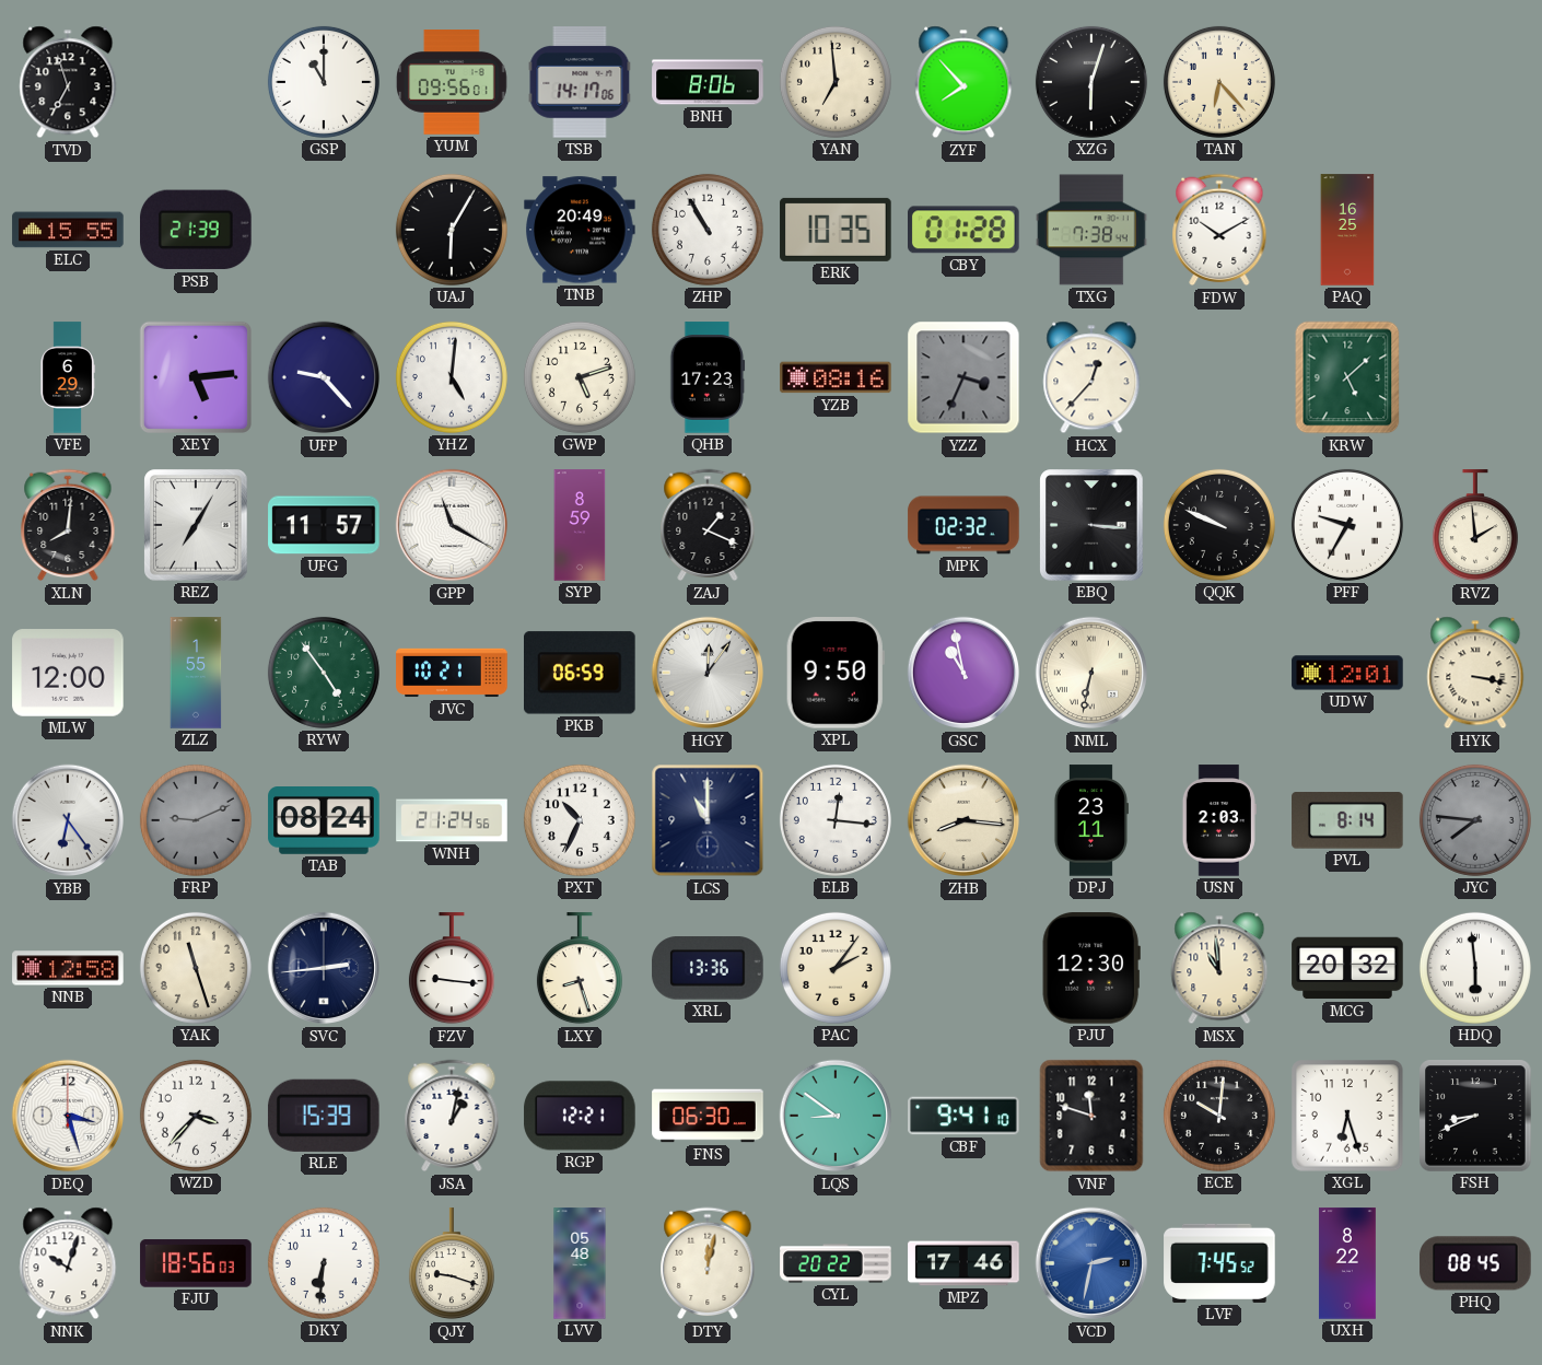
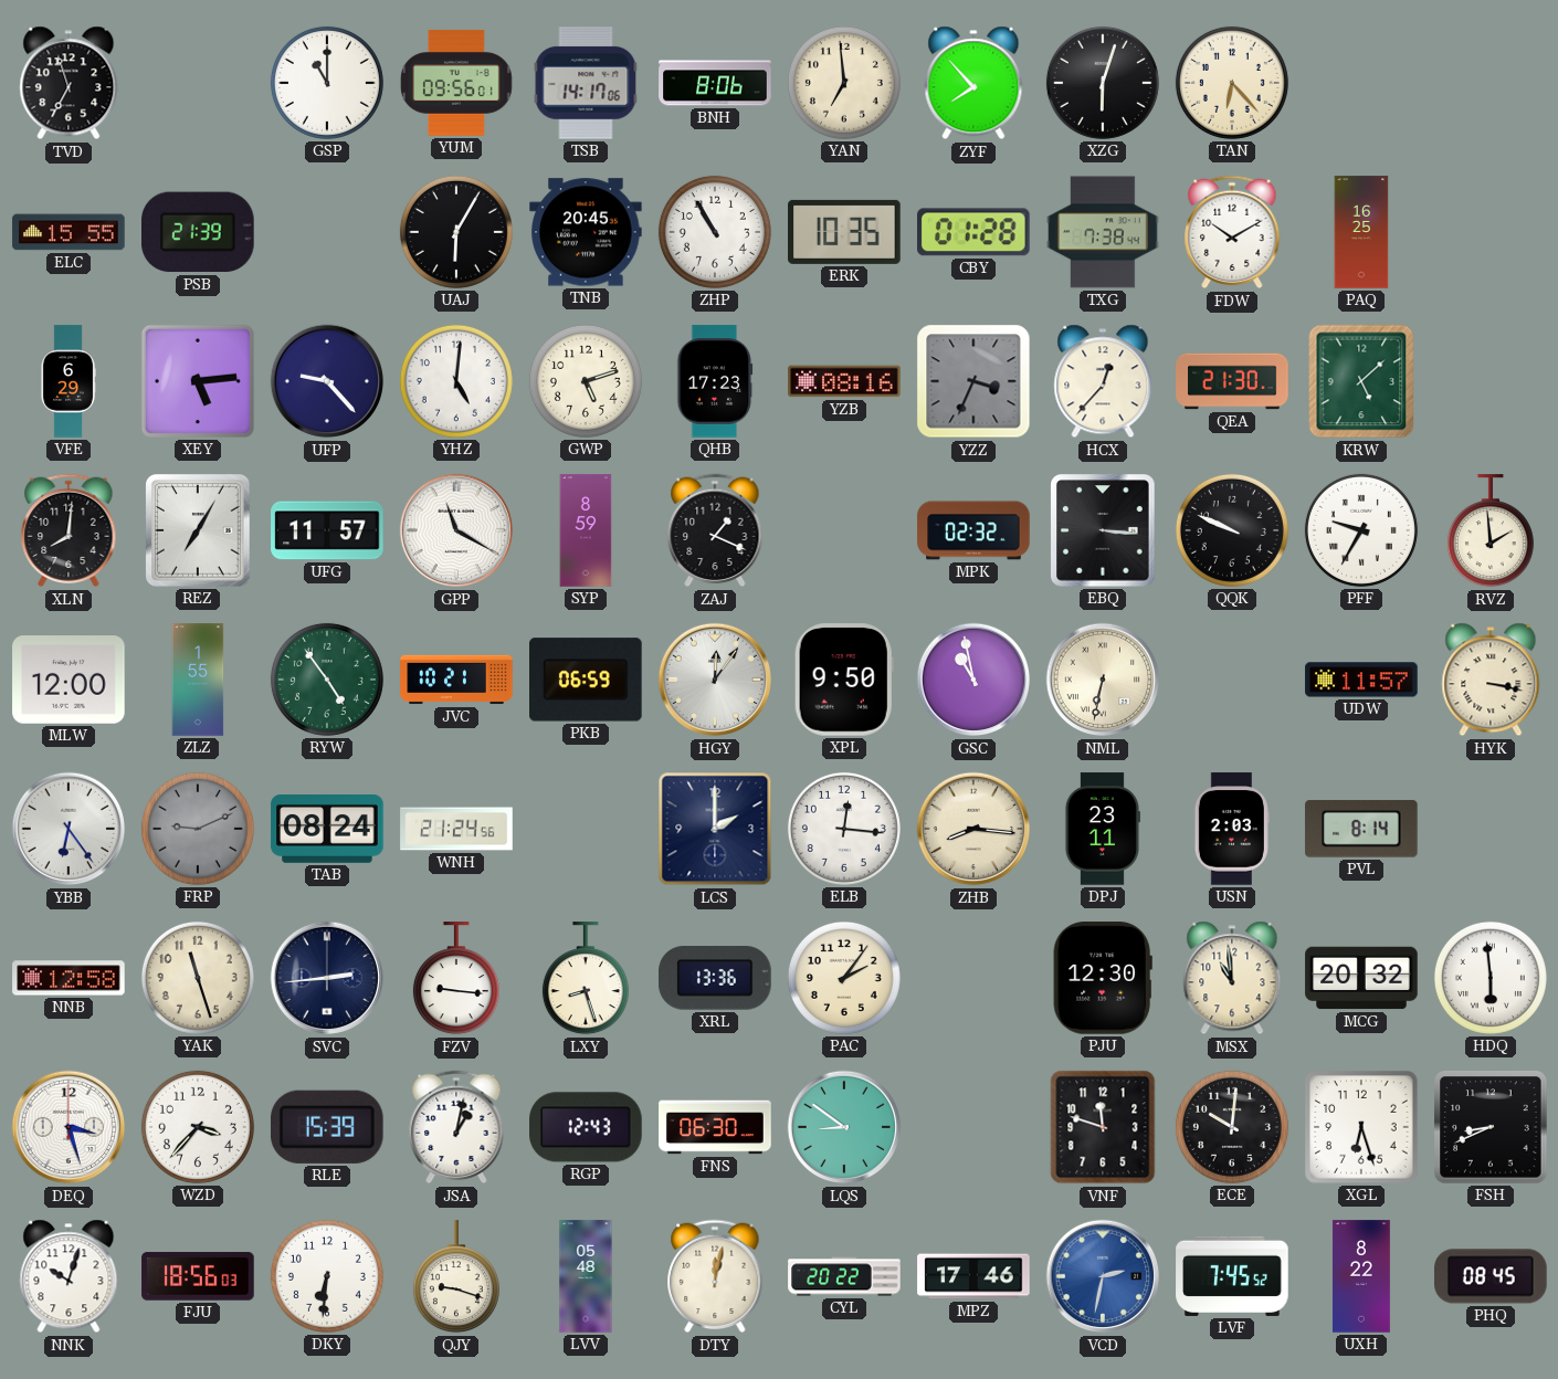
TNB: 20:49 -> 20:45 (586, 232)
QEA: none -> 21:30 (1232, 381)
UDW: 12:01 -> 11:57 (1361, 680)
PXT: 10:34 -> none (580, 820)
LCS: 11:00 -> 2:00 (715, 829)
JYC: 7:46 -> none (1475, 820)
RGP: 12:21 -> 12:43 (586, 1127)
CBF: 9:41 -> none (963, 1116)
